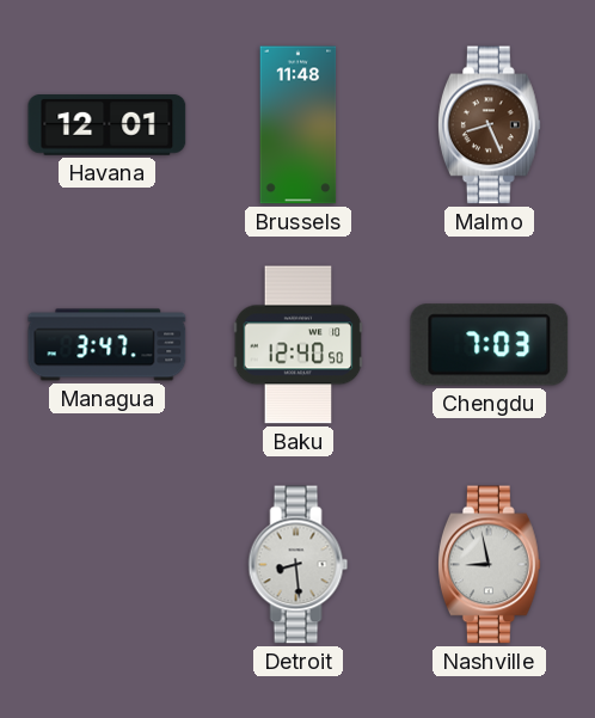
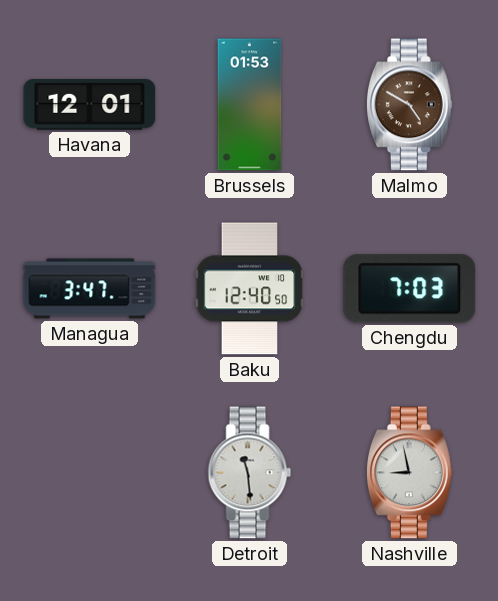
Brussels: 11:48 -> 01:53 (250, 105)
Malmo: 8:26 -> 4:50 (409, 105)
Detroit: 8:29 -> 11:29 (250, 473)
